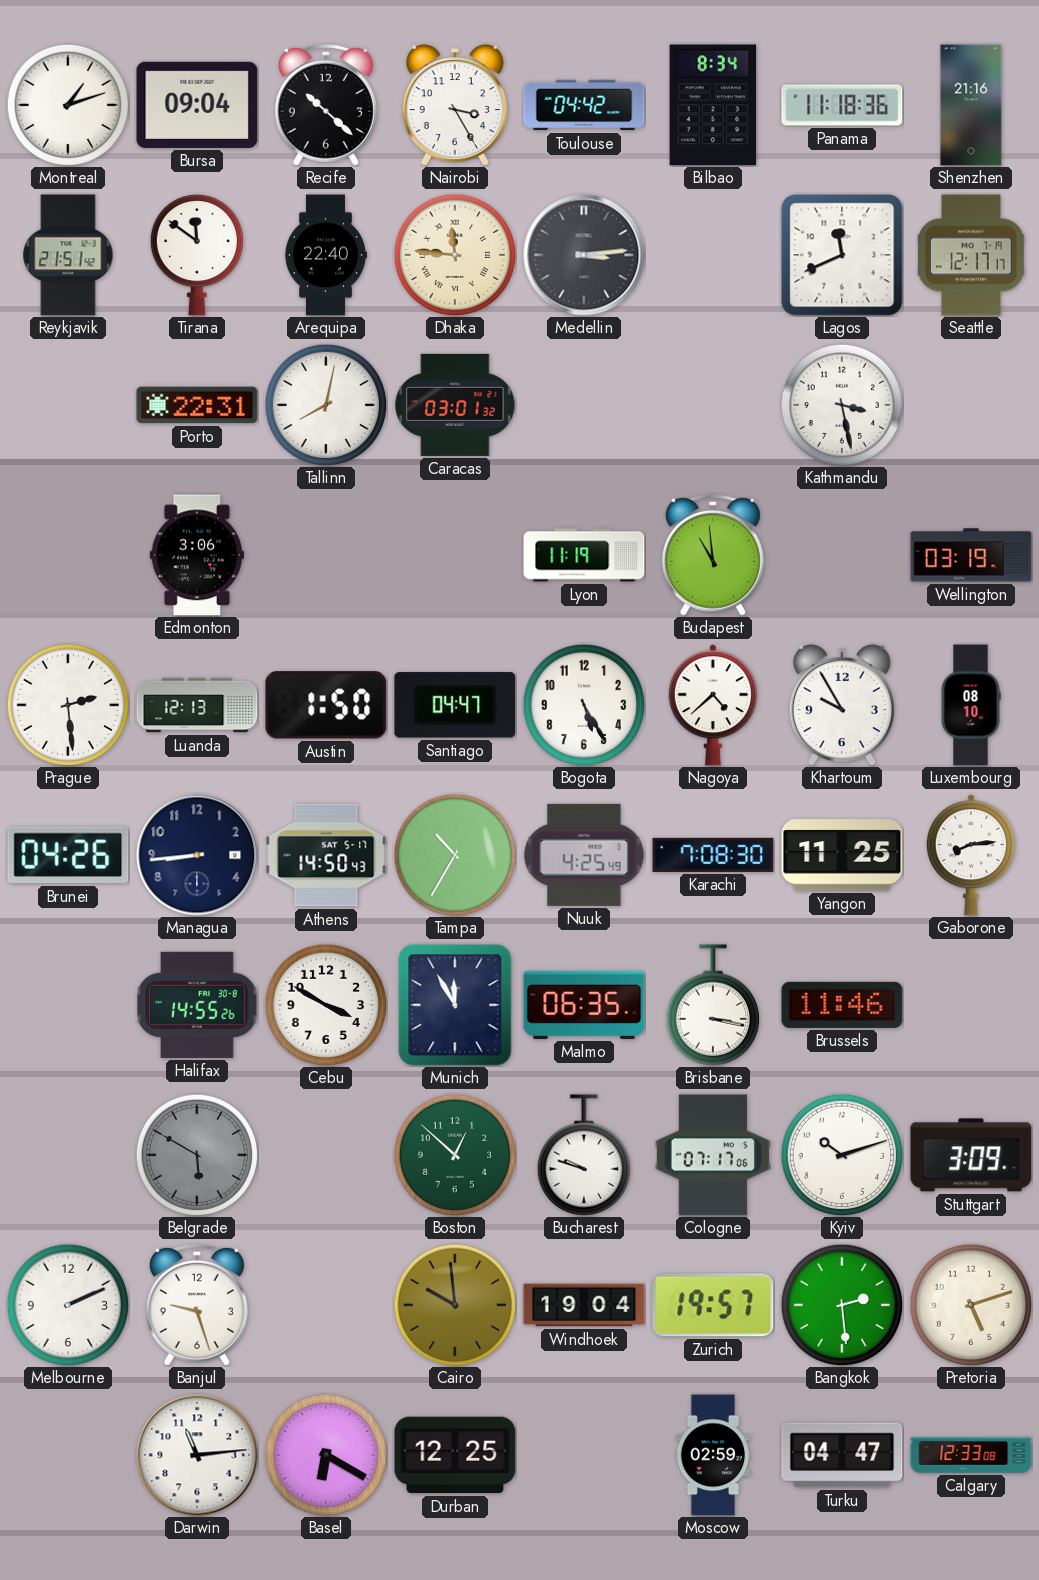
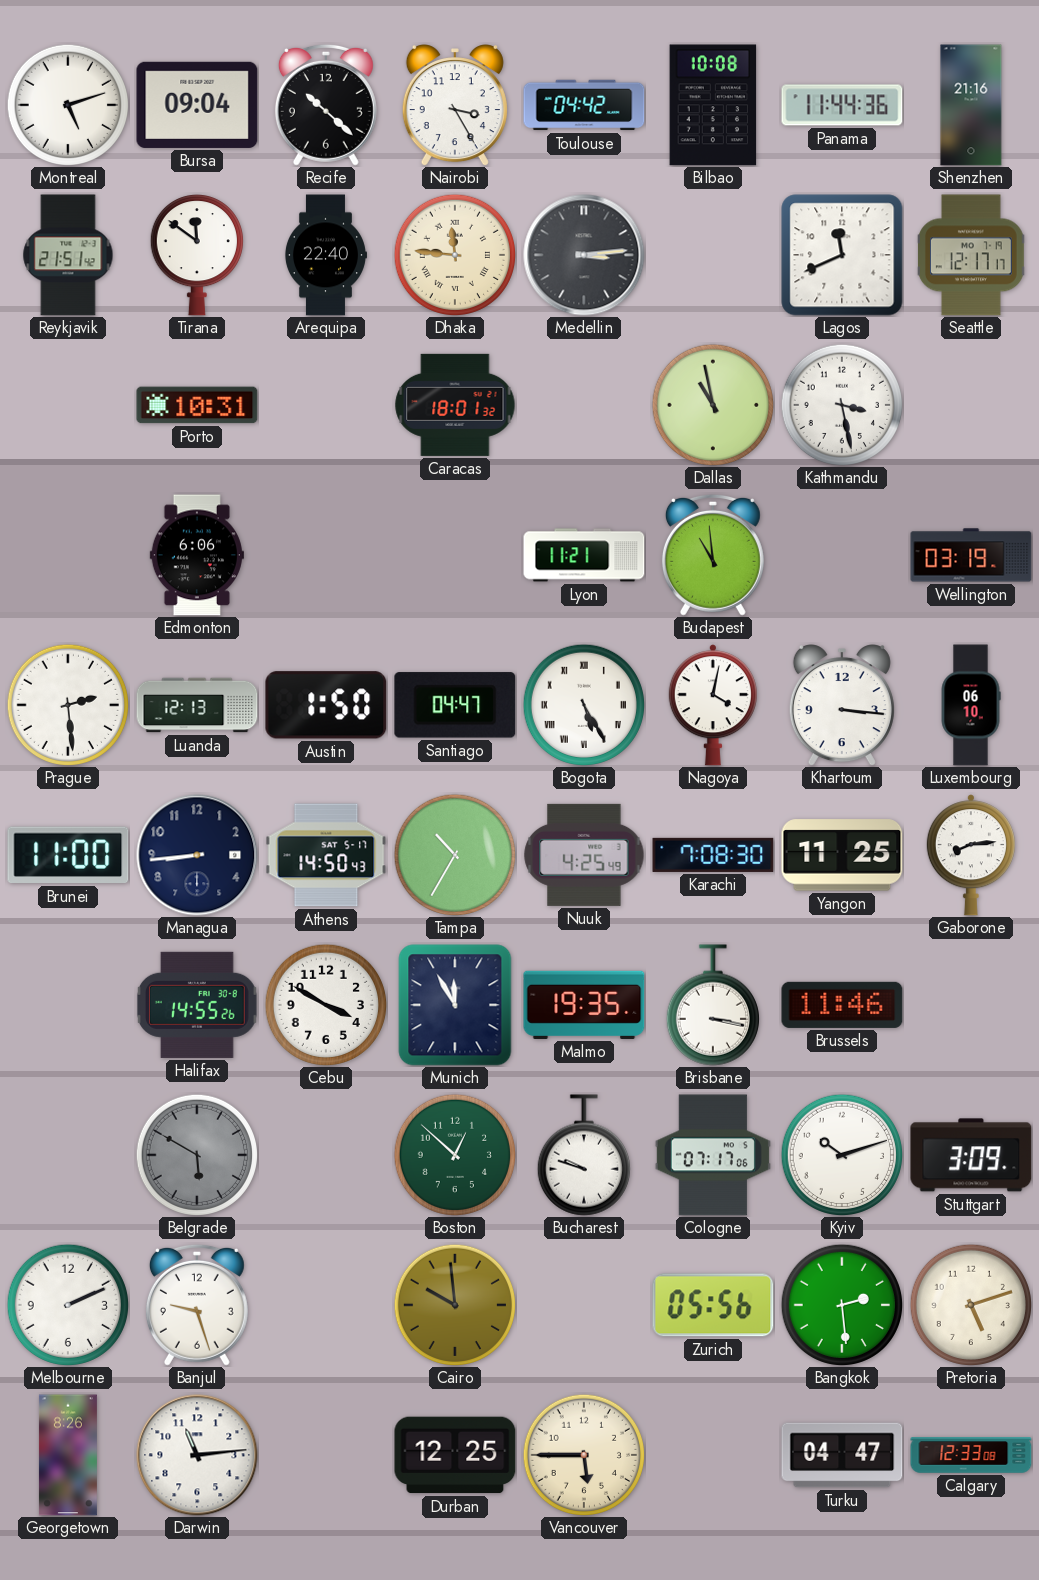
Montreal: 1:12 -> 5:12 (67, 104)
Bilbao: 8:34 -> 10:08 (713, 105)
Panama: 11:18 -> 11:44 (842, 105)
Porto: 22:31 -> 10:31 (197, 405)
Tallinn: 8:02 -> none (325, 404)
Caracas: 03:01 -> 18:01 (455, 405)
Dallas: none -> 10:58 (712, 404)
Edmonton: 3:06 -> 6:06 (197, 555)
Lyon: 11:19 -> 11:21 (584, 555)
Bogota numerals: Arabic -> Roman (583, 704)
Nagoya: 4:38 -> 4:02 (713, 705)
Khartoum: 9:55 -> 3:16 (842, 705)
Luxembourg: 08:10 -> 06:10 (971, 705)
Brunei: 04:26 -> 11:00 (68, 855)
Malmo: 06:35 -> 19:35 (584, 1005)
Windhoek: 19:04 -> none (584, 1305)
Zurich: 19:57 -> 05:56 (713, 1305)
Georgetown: none -> 8:26 (68, 1455)
Basel: 6:20 -> none (325, 1454)
Vancouver: none -> 5:45 (583, 1454)
Moscow: 02:59 -> none (713, 1455)
